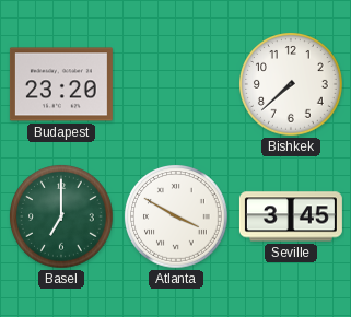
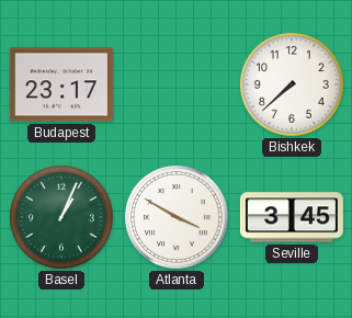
Budapest: 23:20 -> 23:17 (61, 84)
Basel: 7:00 -> 1:04 (61, 217)
